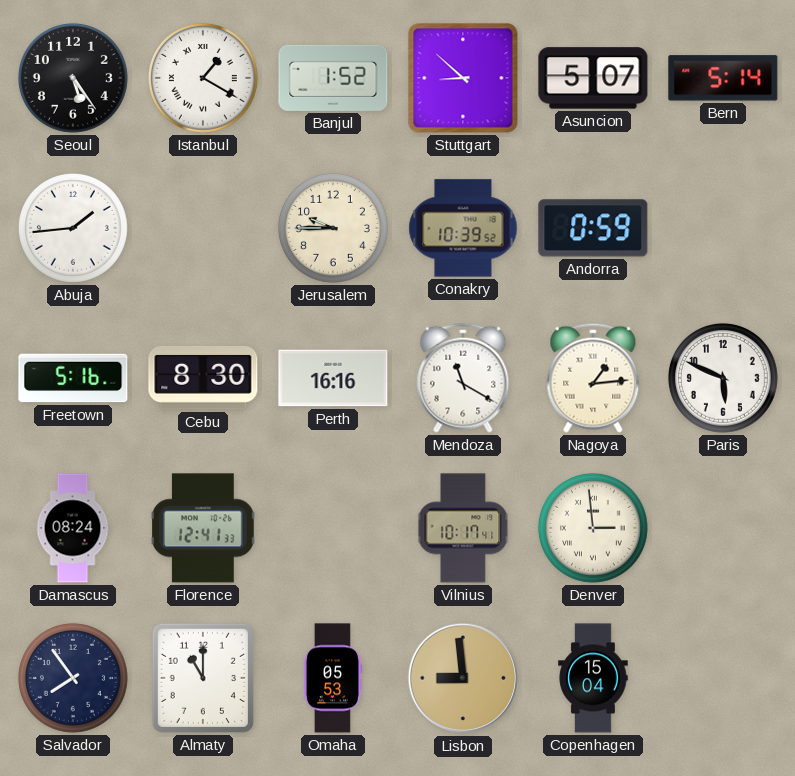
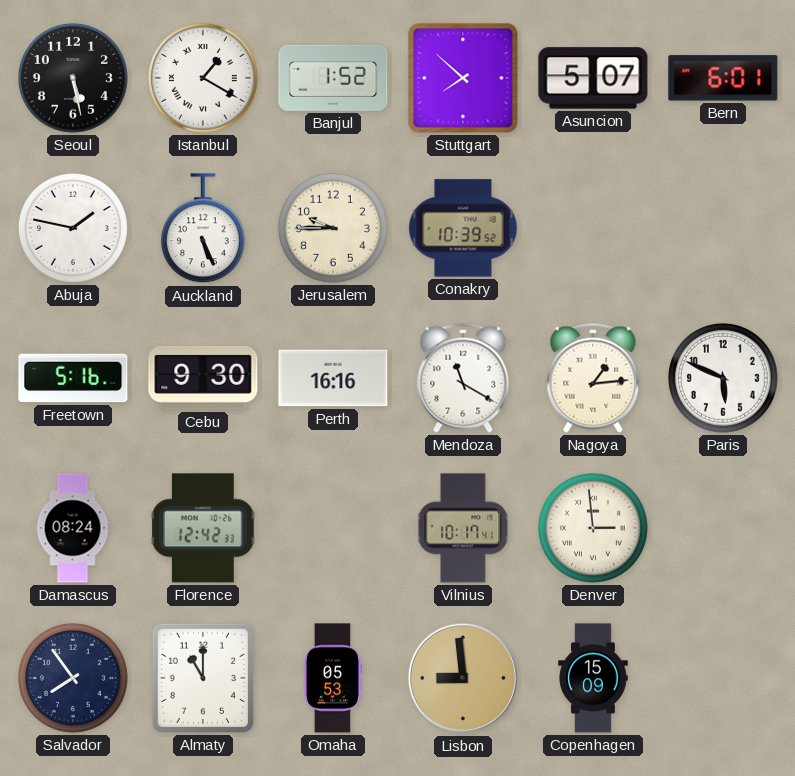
Seoul: 5:24 -> 5:28 (73, 78)
Stuttgart: 8:52 -> 7:52 (463, 78)
Bern: 5:14 -> 6:01 (723, 78)
Abuja: 1:44 -> 1:47 (73, 228)
Auckland: none -> 5:26 (203, 229)
Andorra: 0:59 -> none (593, 228)
Cebu: 8:30 -> 9:30 (203, 378)
Florence: 12:41 -> 12:42 (203, 528)
Copenhagen: 15:04 -> 15:09 (593, 678)
